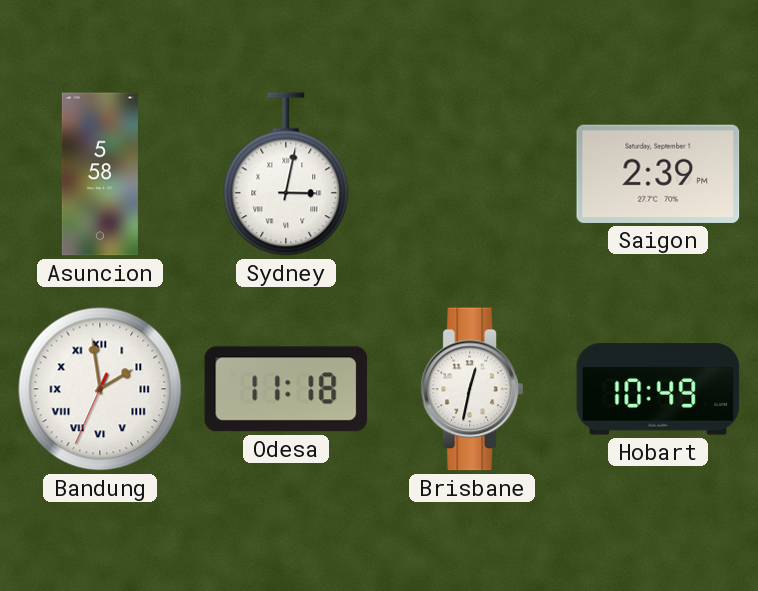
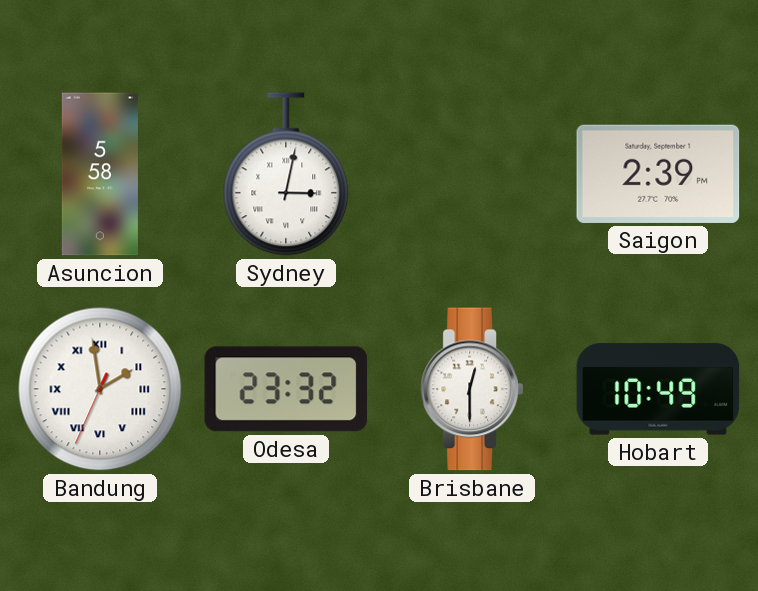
Odesa: 11:18 -> 23:32 (286, 389)
Brisbane: 12:32 -> 12:30 (472, 389)
